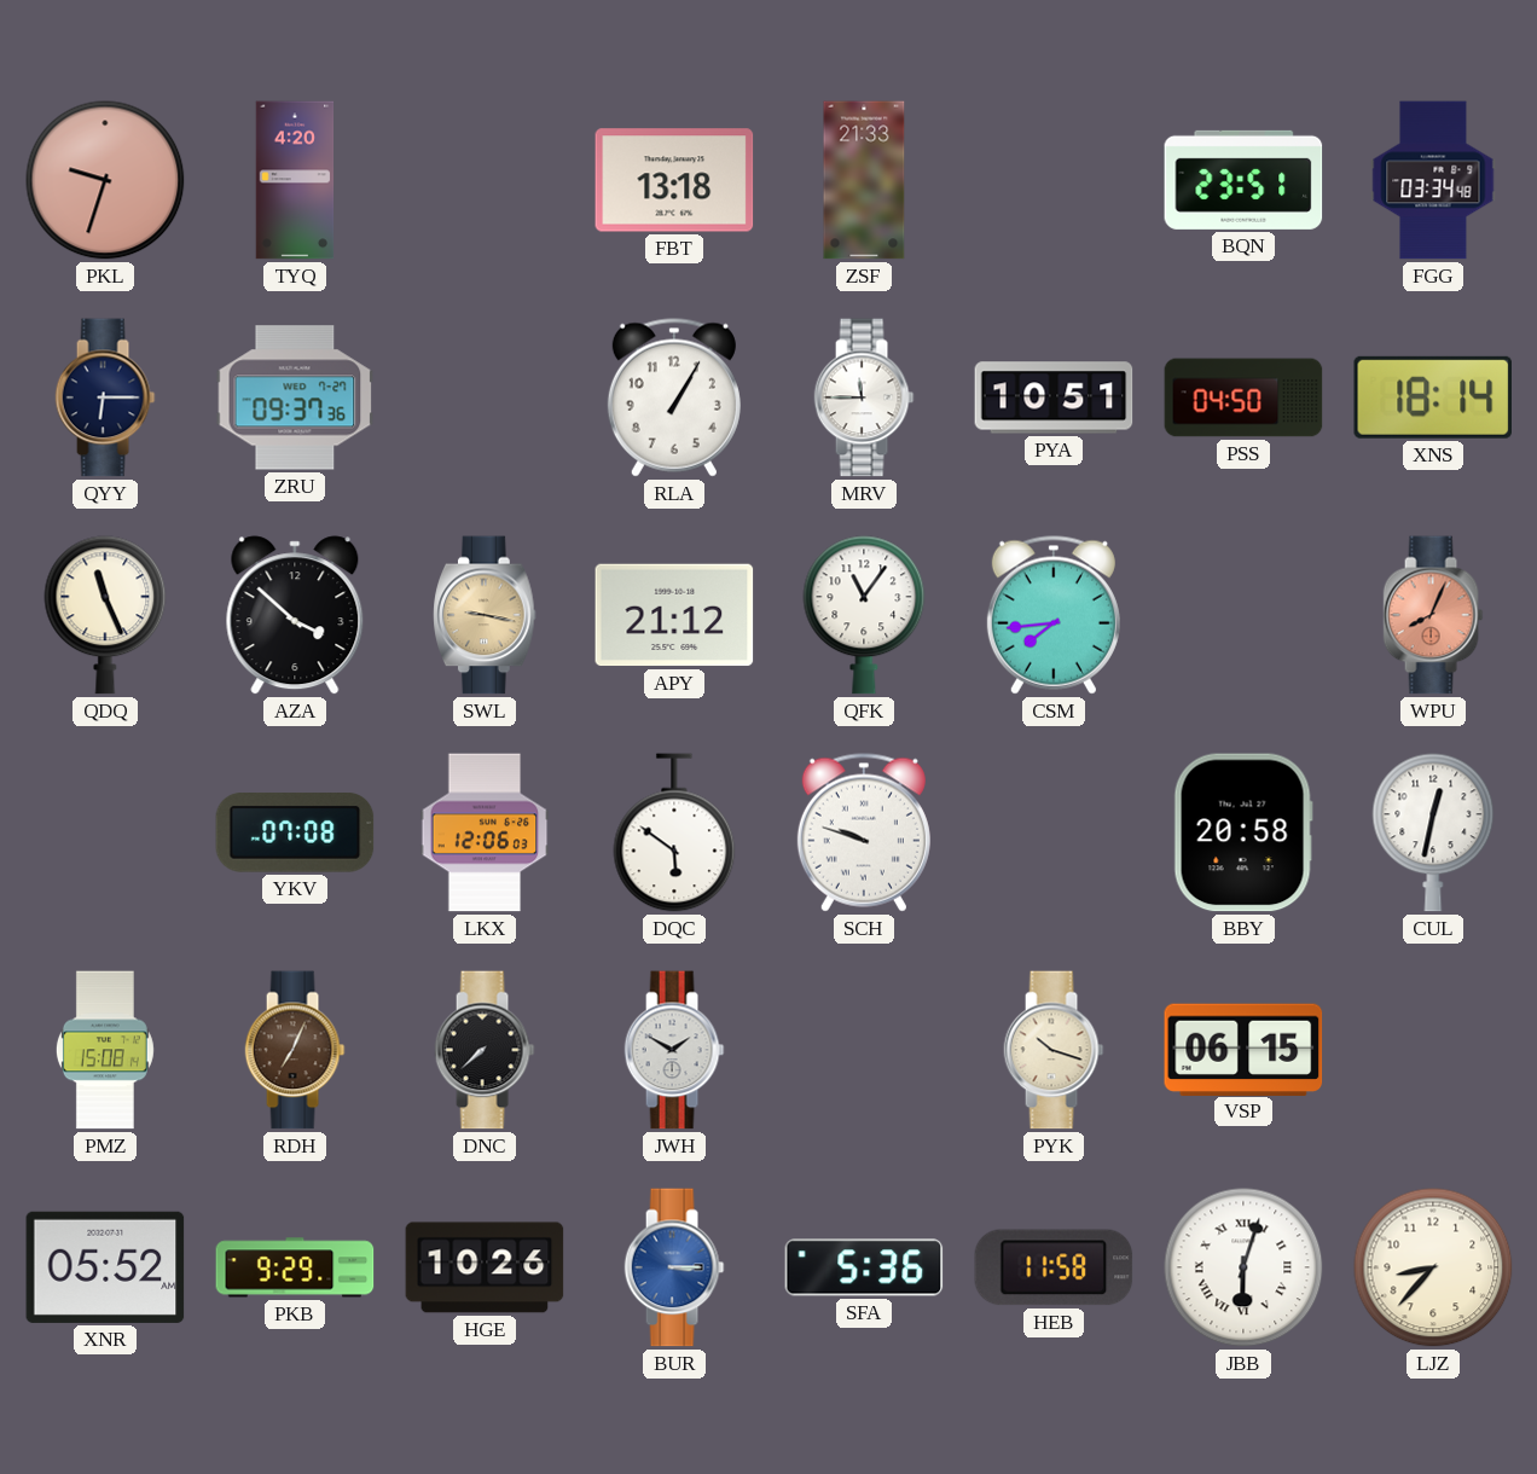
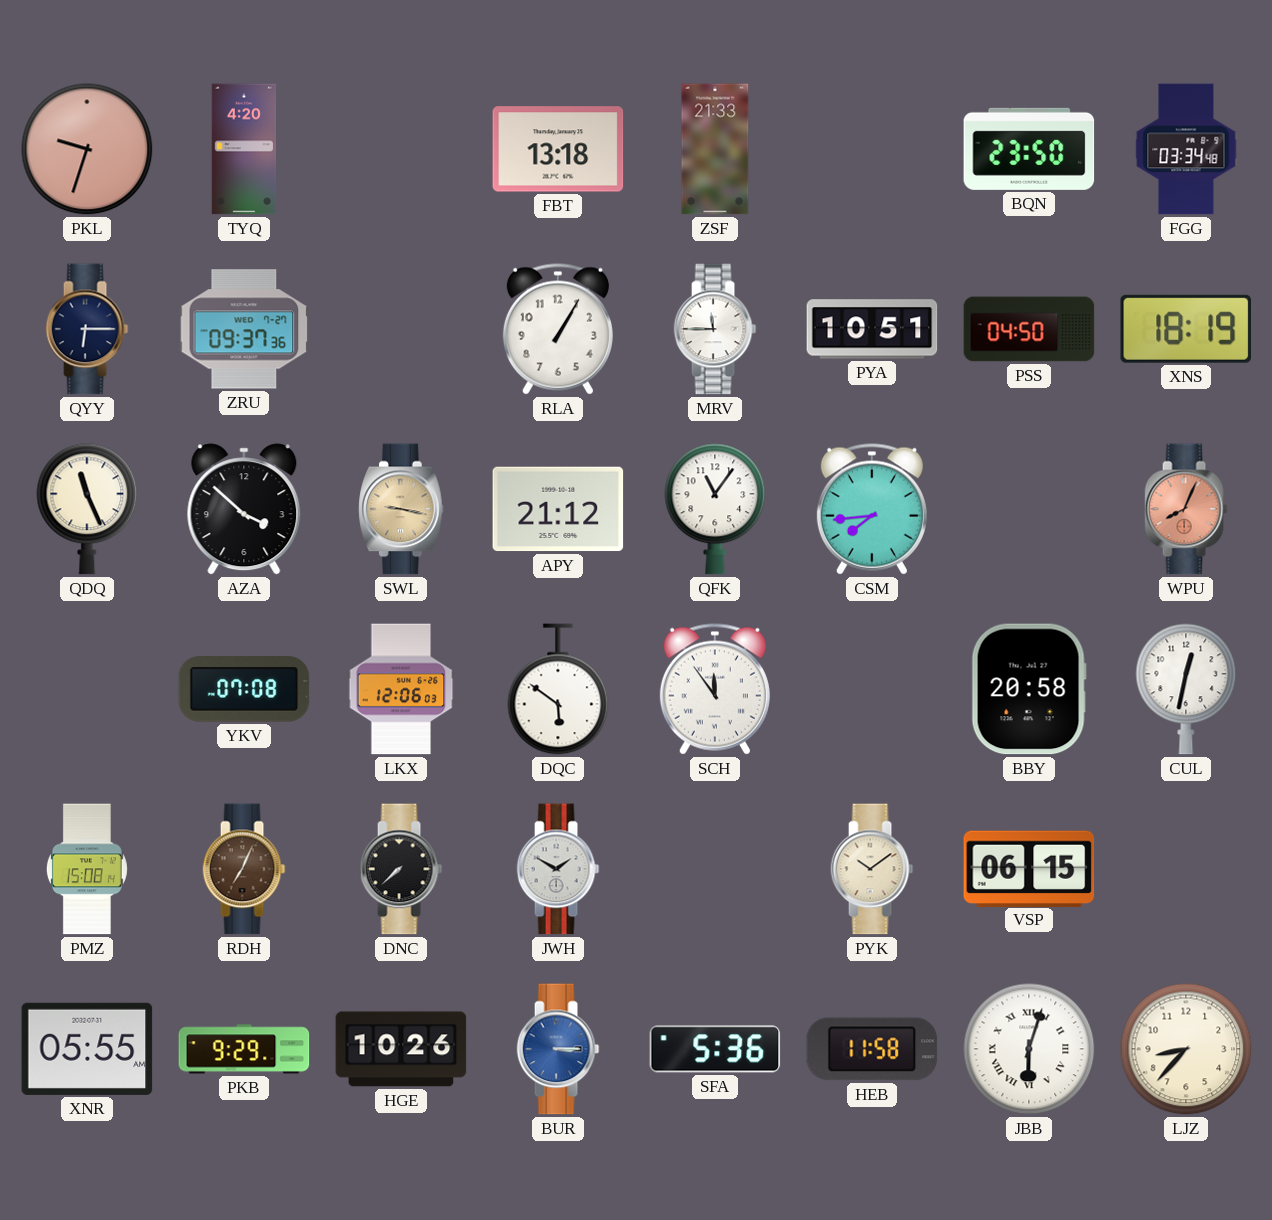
BQN: 23:51 -> 23:50 (1029, 149)
XNS: 18:14 -> 18:19 (1185, 329)
SCH: 9:48 -> 11:54 (715, 689)
PYK: 10:18 -> 10:09 (872, 869)
XNR: 05:52 -> 05:55 (87, 1049)
